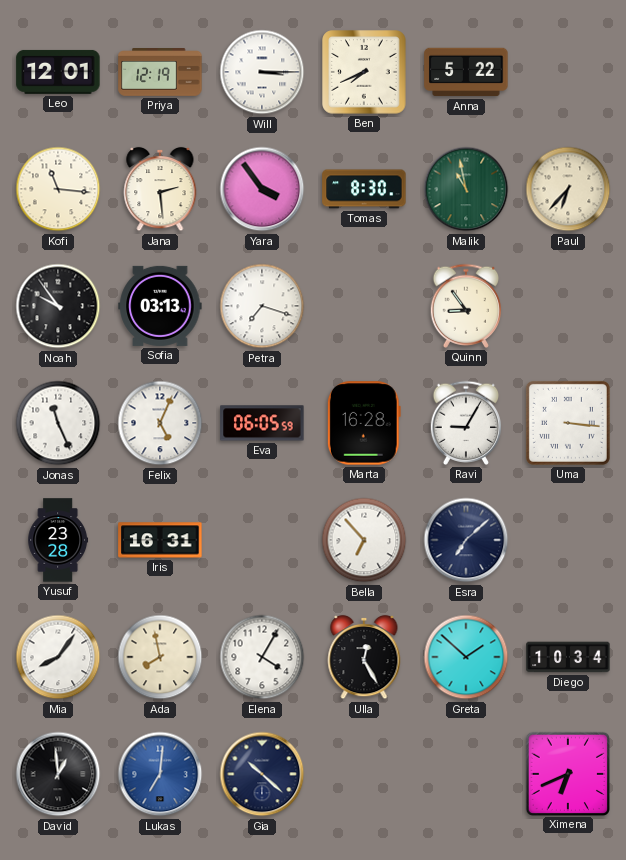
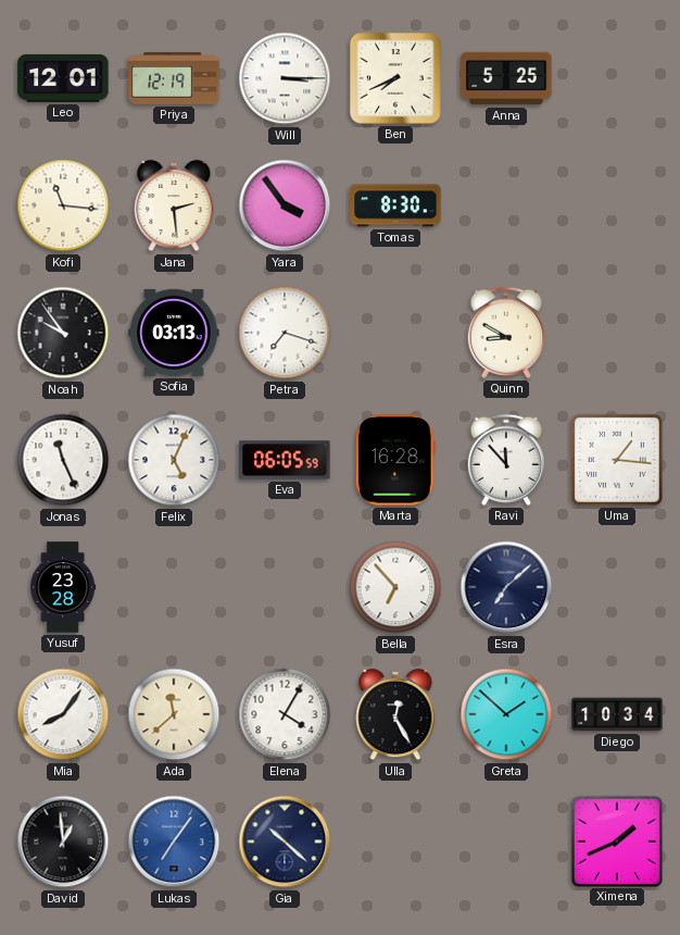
Anna: 5:22 -> 5:25 (506, 78)
Malik: 10:58 -> none (466, 189)
Paul: 6:37 -> none (568, 189)
Quinn: 8:54 -> 8:50 (506, 333)
Ravi: 9:05 -> 11:53 (506, 460)
Uma: 3:16 -> 1:16 (617, 460)
Iris: 16:31 -> none (160, 540)
Ada: 7:58 -> 11:38 (174, 714)
Lukas: 7:01 -> 7:06 (174, 841)
Ximena: 6:41 -> 1:41 (616, 840)
